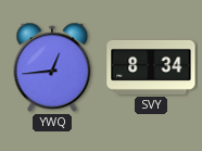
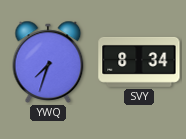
YWQ: 12:44 -> 7:33 (48, 62)
